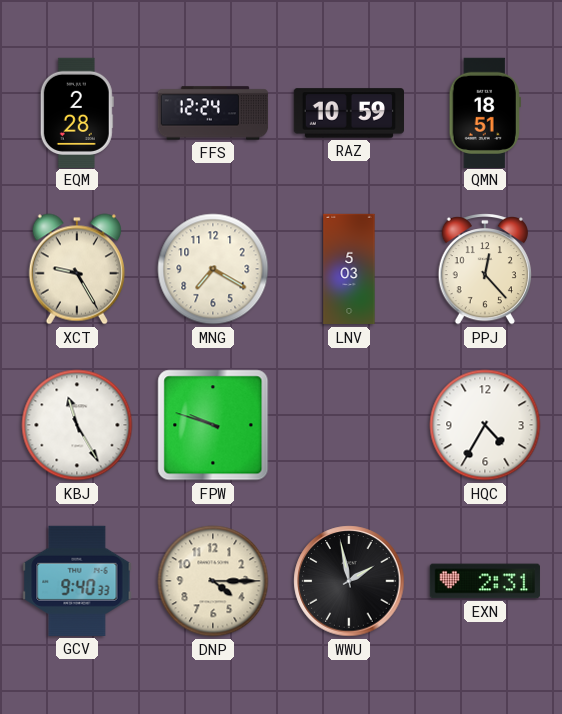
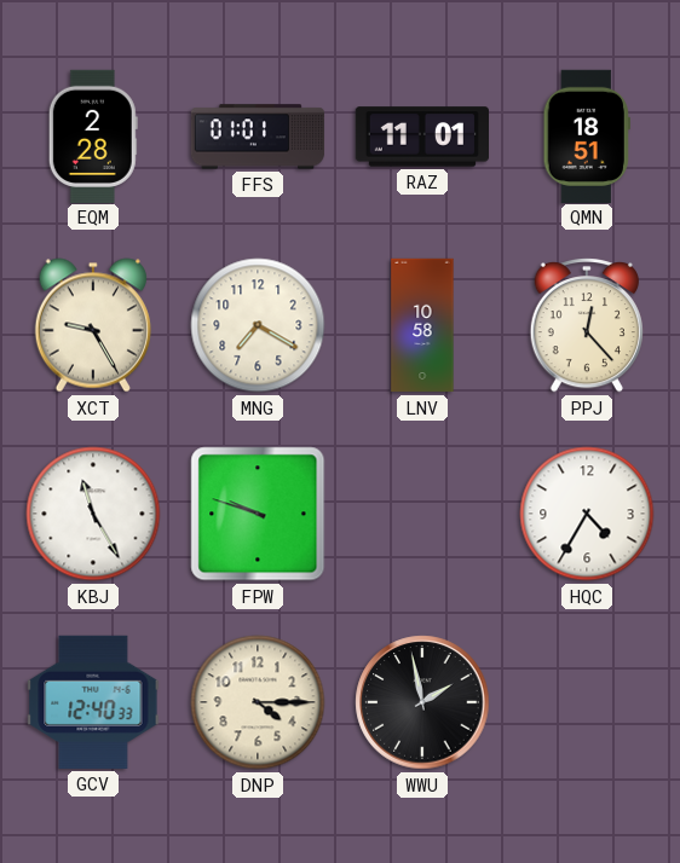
FFS: 12:24 -> 01:01 (258, 137)
RAZ: 10:59 -> 11:01 (421, 137)
LNV: 5:03 -> 10:58 (422, 325)
GCV: 9:40 -> 12:40 (93, 702)
EXN: 2:31 -> none (485, 581)
